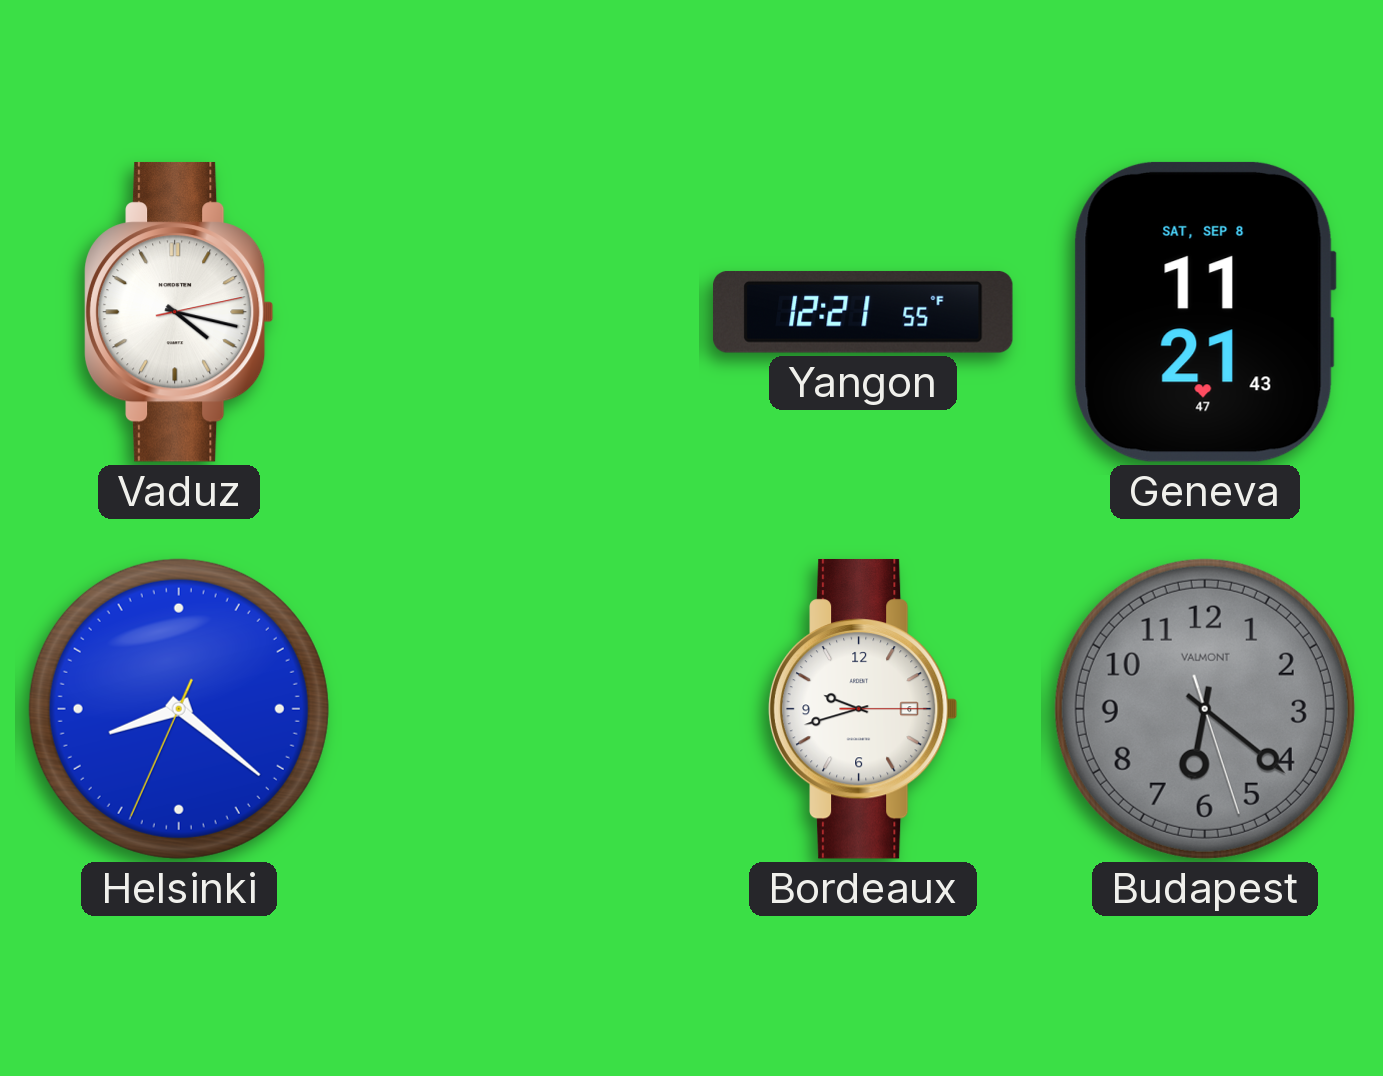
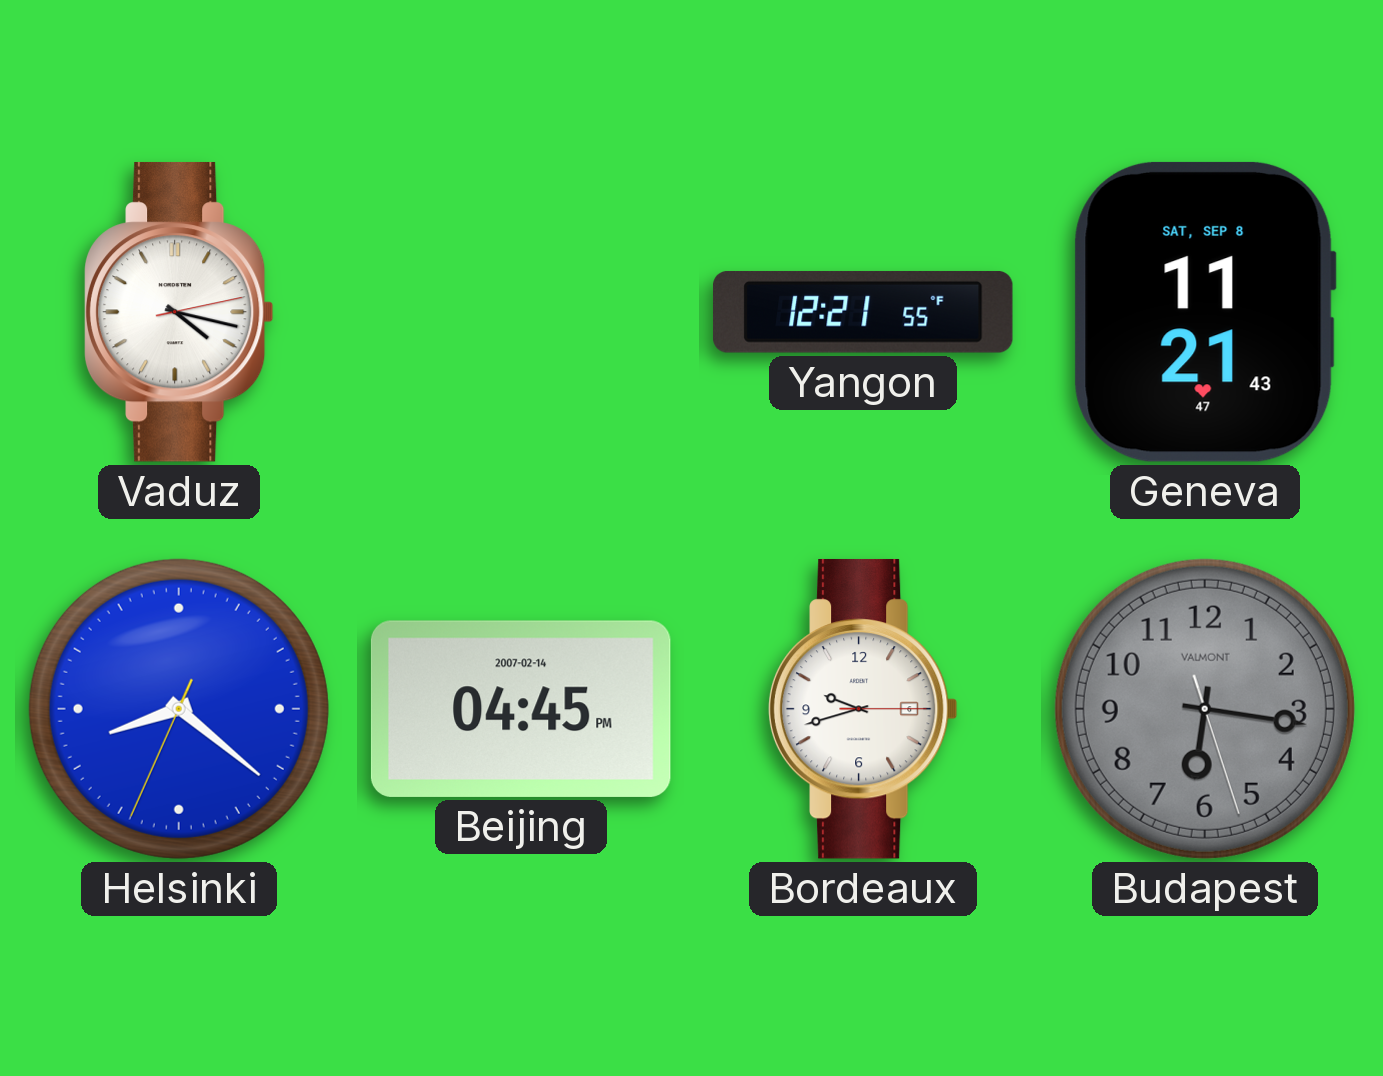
Beijing: none -> 04:45 (521, 709)
Budapest: 6:21 -> 6:16 (1205, 709)
